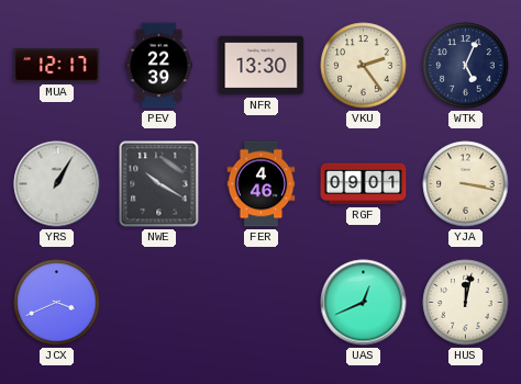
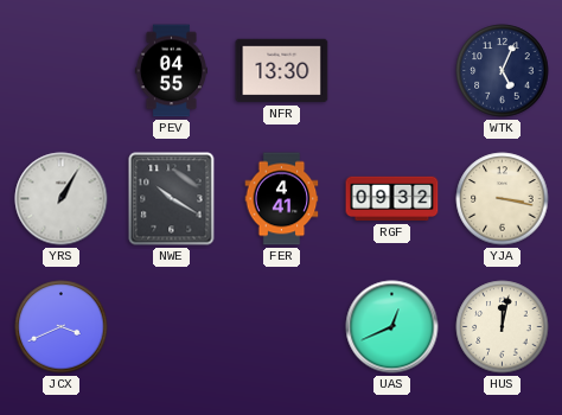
MUA: 12:17 -> none (57, 66)
PEV: 22:39 -> 04:55 (171, 71)
VKU: 2:24 -> none (364, 66)
FER: 4:46 -> 4:41 (282, 199)
RGF: 09:01 -> 09:32 (392, 199)
